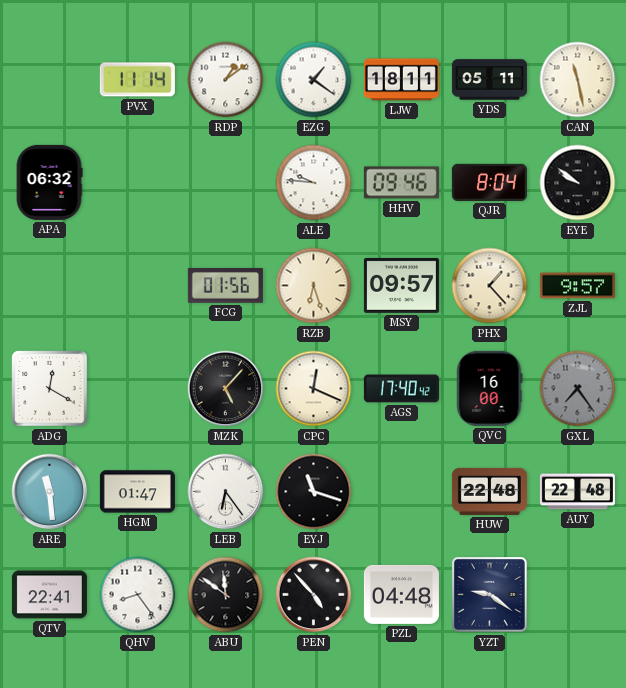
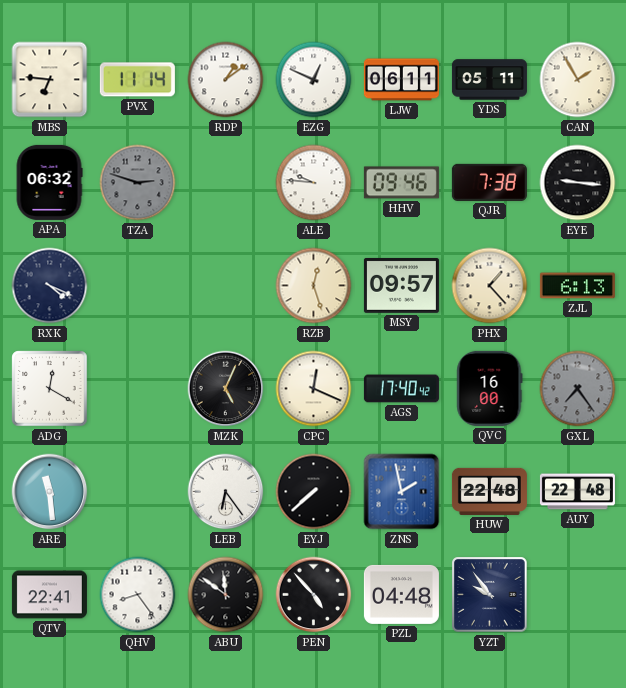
MBS: none -> 6:46 (50, 80)
EZG: 1:21 -> 12:49 (314, 80)
LJW: 18:11 -> 06:11 (401, 80)
CAN: 11:28 -> 1:55 (578, 80)
TZA: none -> 2:48 (138, 183)
QJR: 8:04 -> 7:38 (489, 182)
EYE: 9:51 -> 9:16 (578, 183)
RXK: none -> 4:19 (50, 286)
FCG: 01:56 -> none (225, 286)
RZB: 6:27 -> 12:27 (314, 286)
ZJL: 9:57 -> 6:13 (577, 286)
MZK: 5:07 -> 5:04 (226, 389)
HGM: 01:47 -> none (137, 492)
EYJ: 11:18 -> 7:38 (314, 492)
ZNS: none -> 1:58 (402, 492)
YZT: 9:21 -> 9:54 (490, 595)
